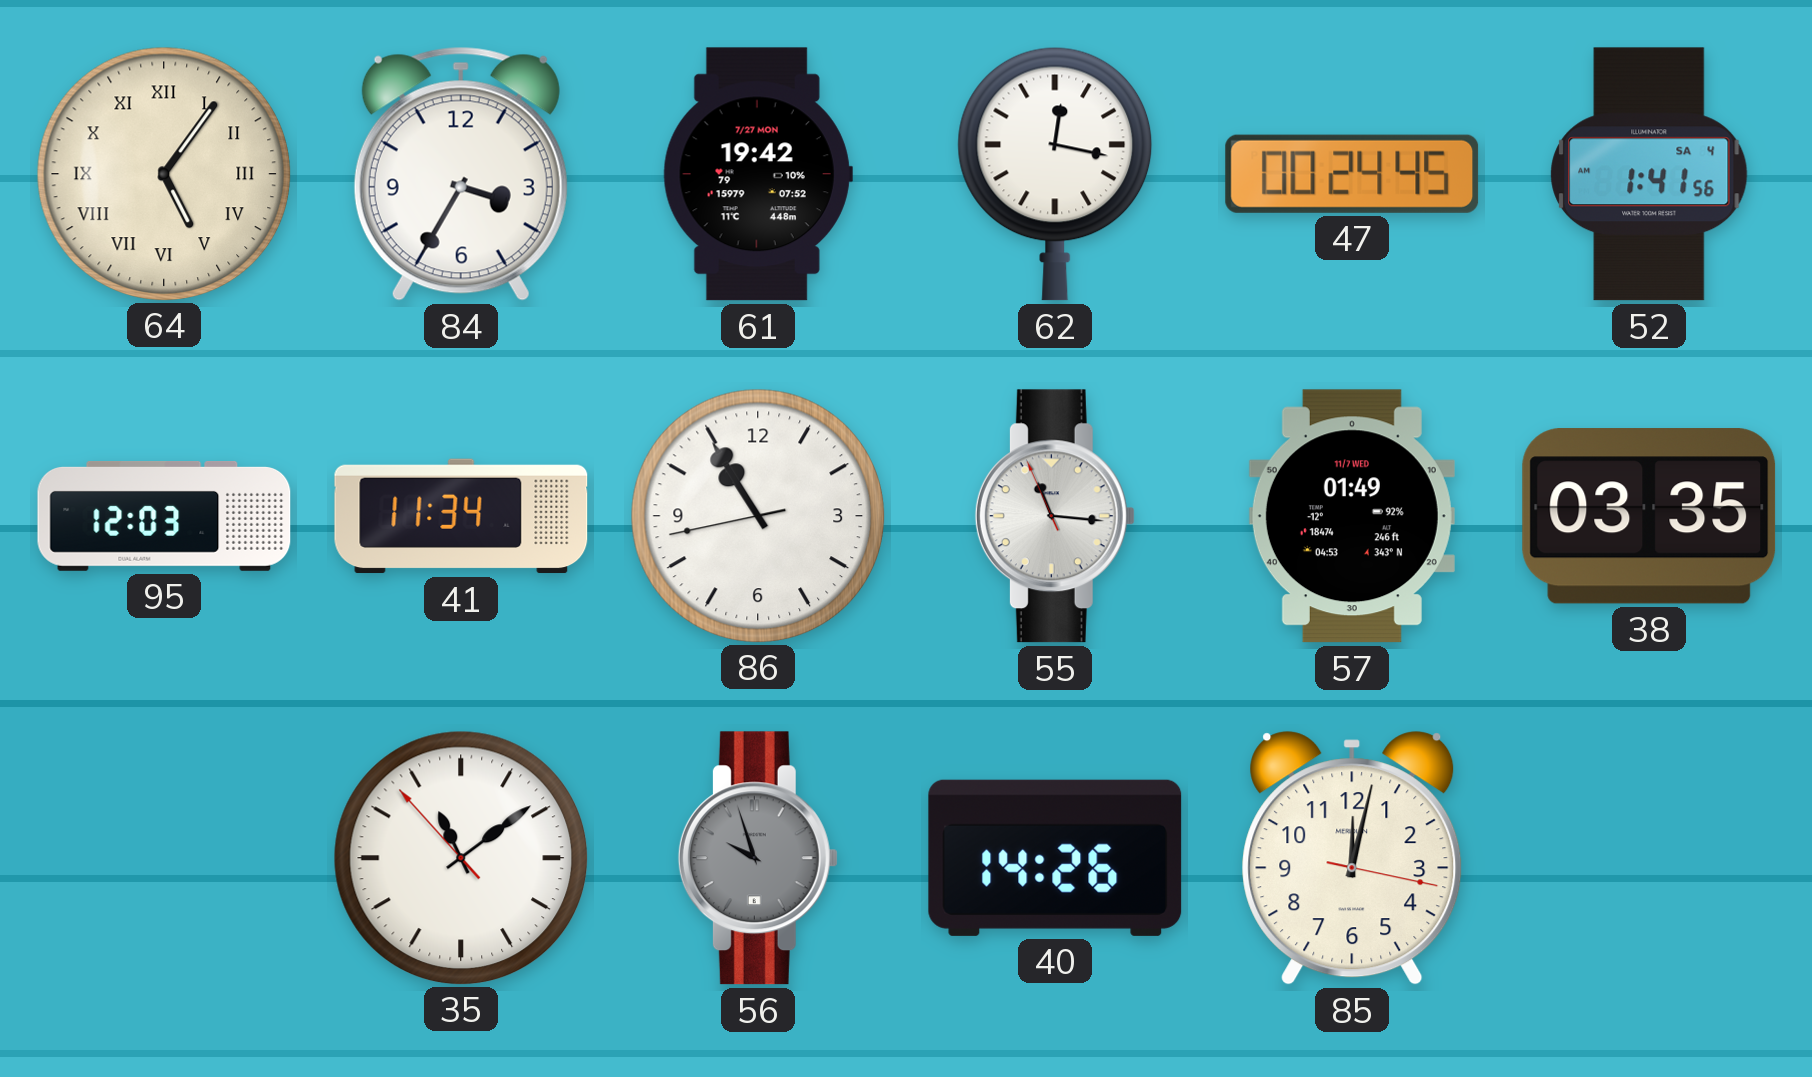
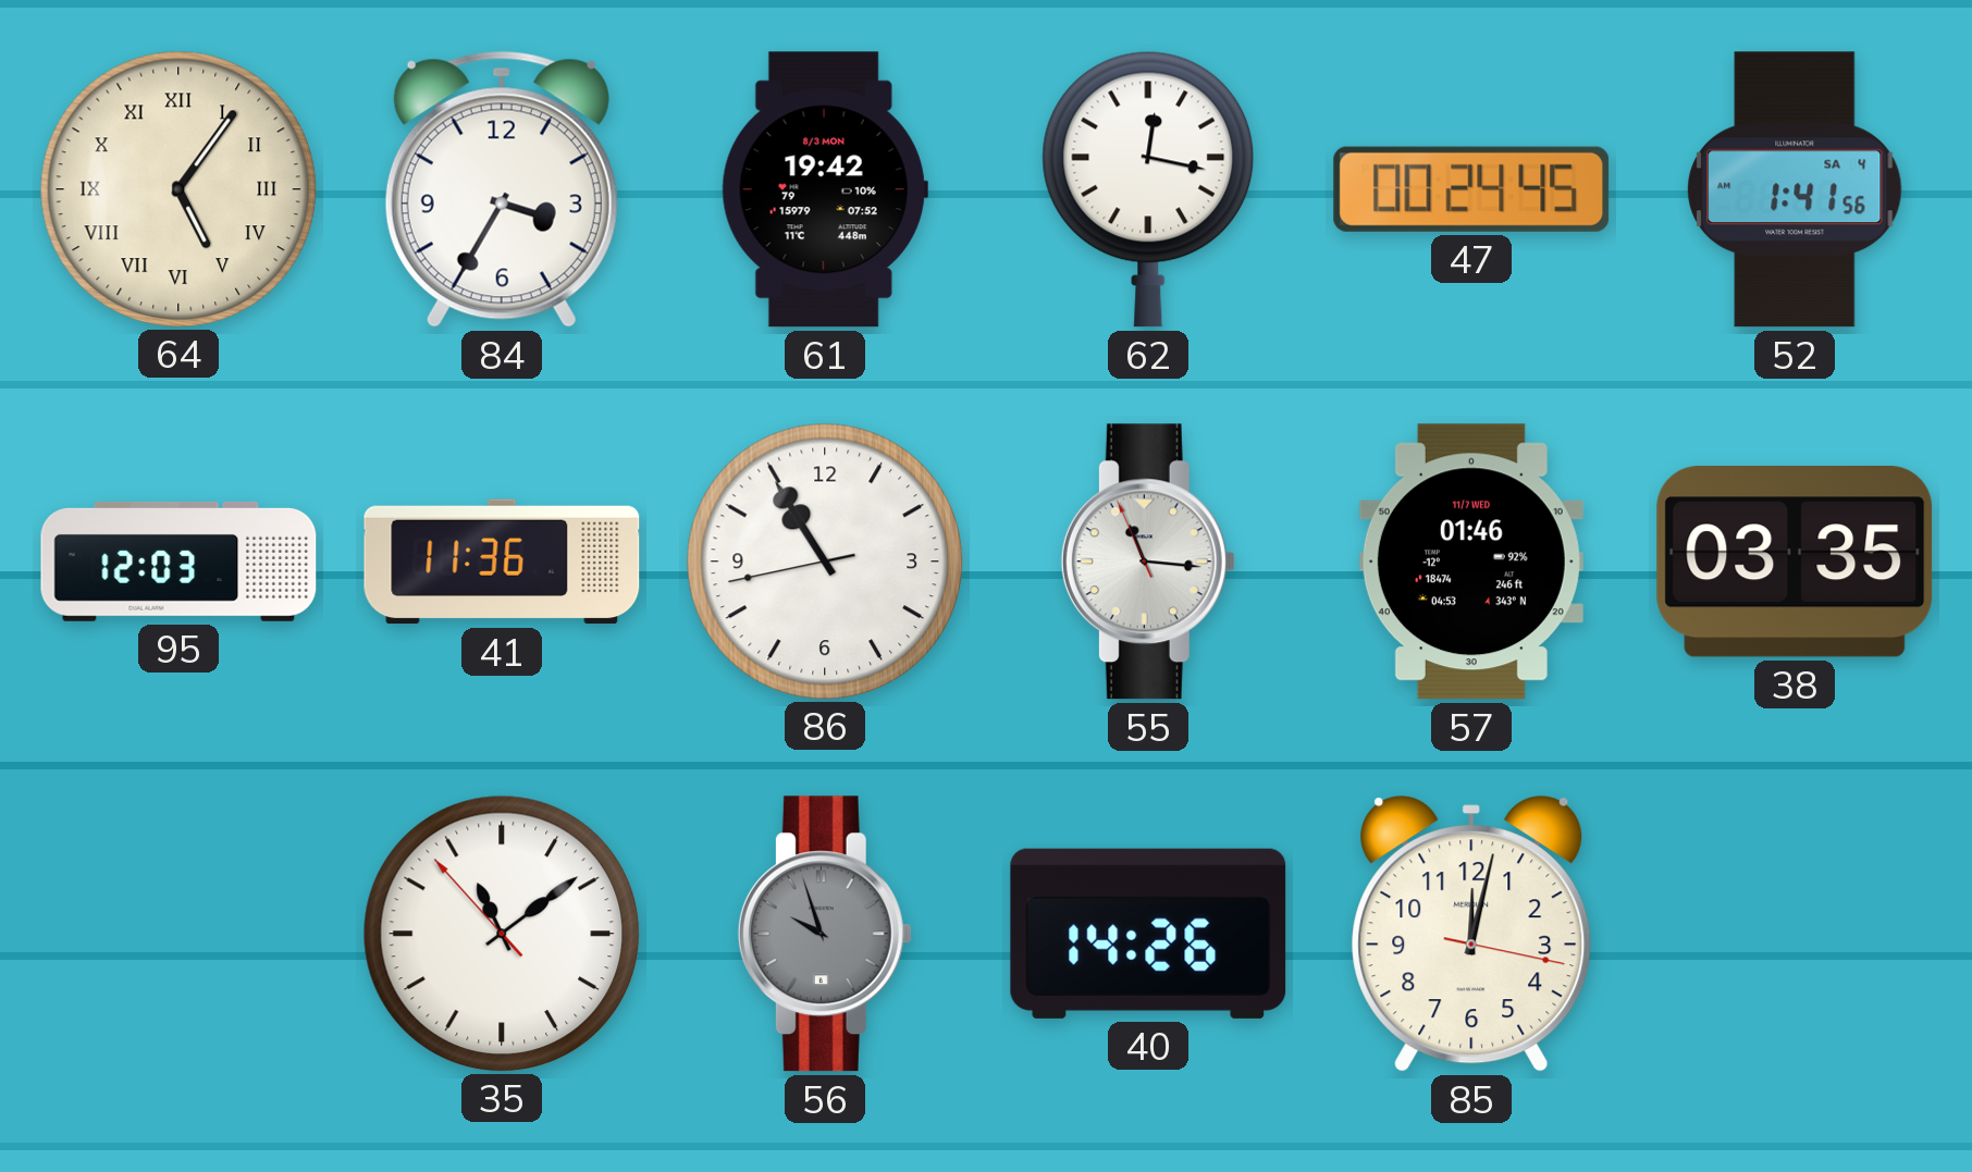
61 date: 7/27 MON -> 8/3 MON (825, 189)
41: 11:34 -> 11:36 (502, 562)
57: 01:49 -> 01:46 (1471, 562)
